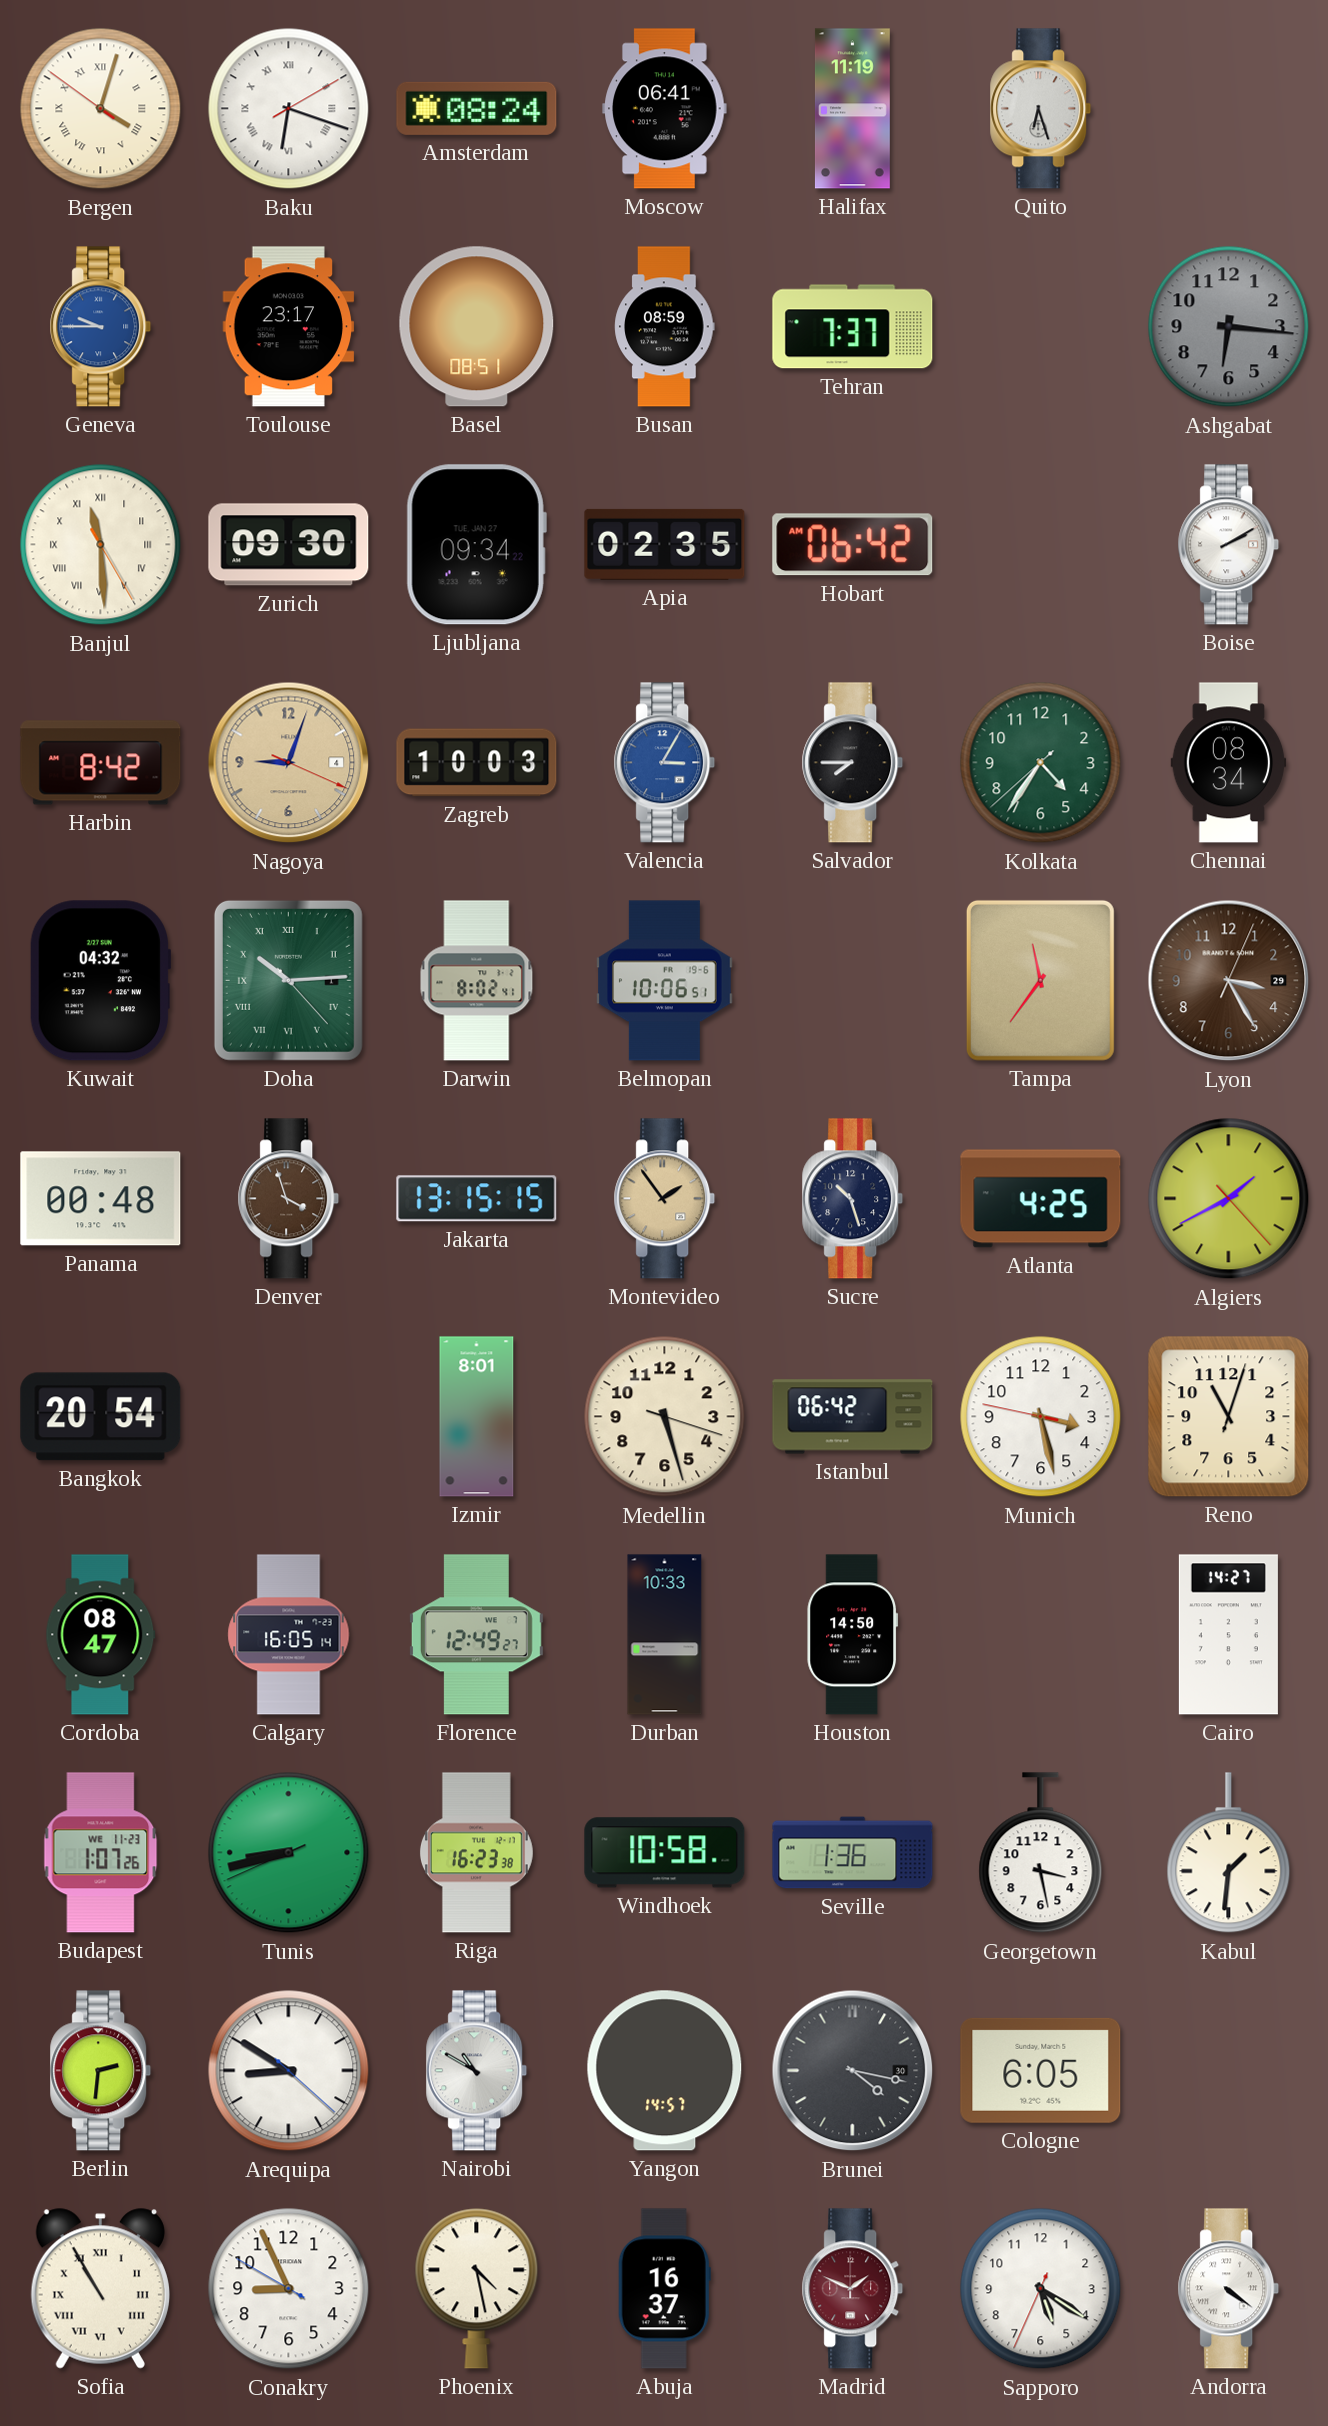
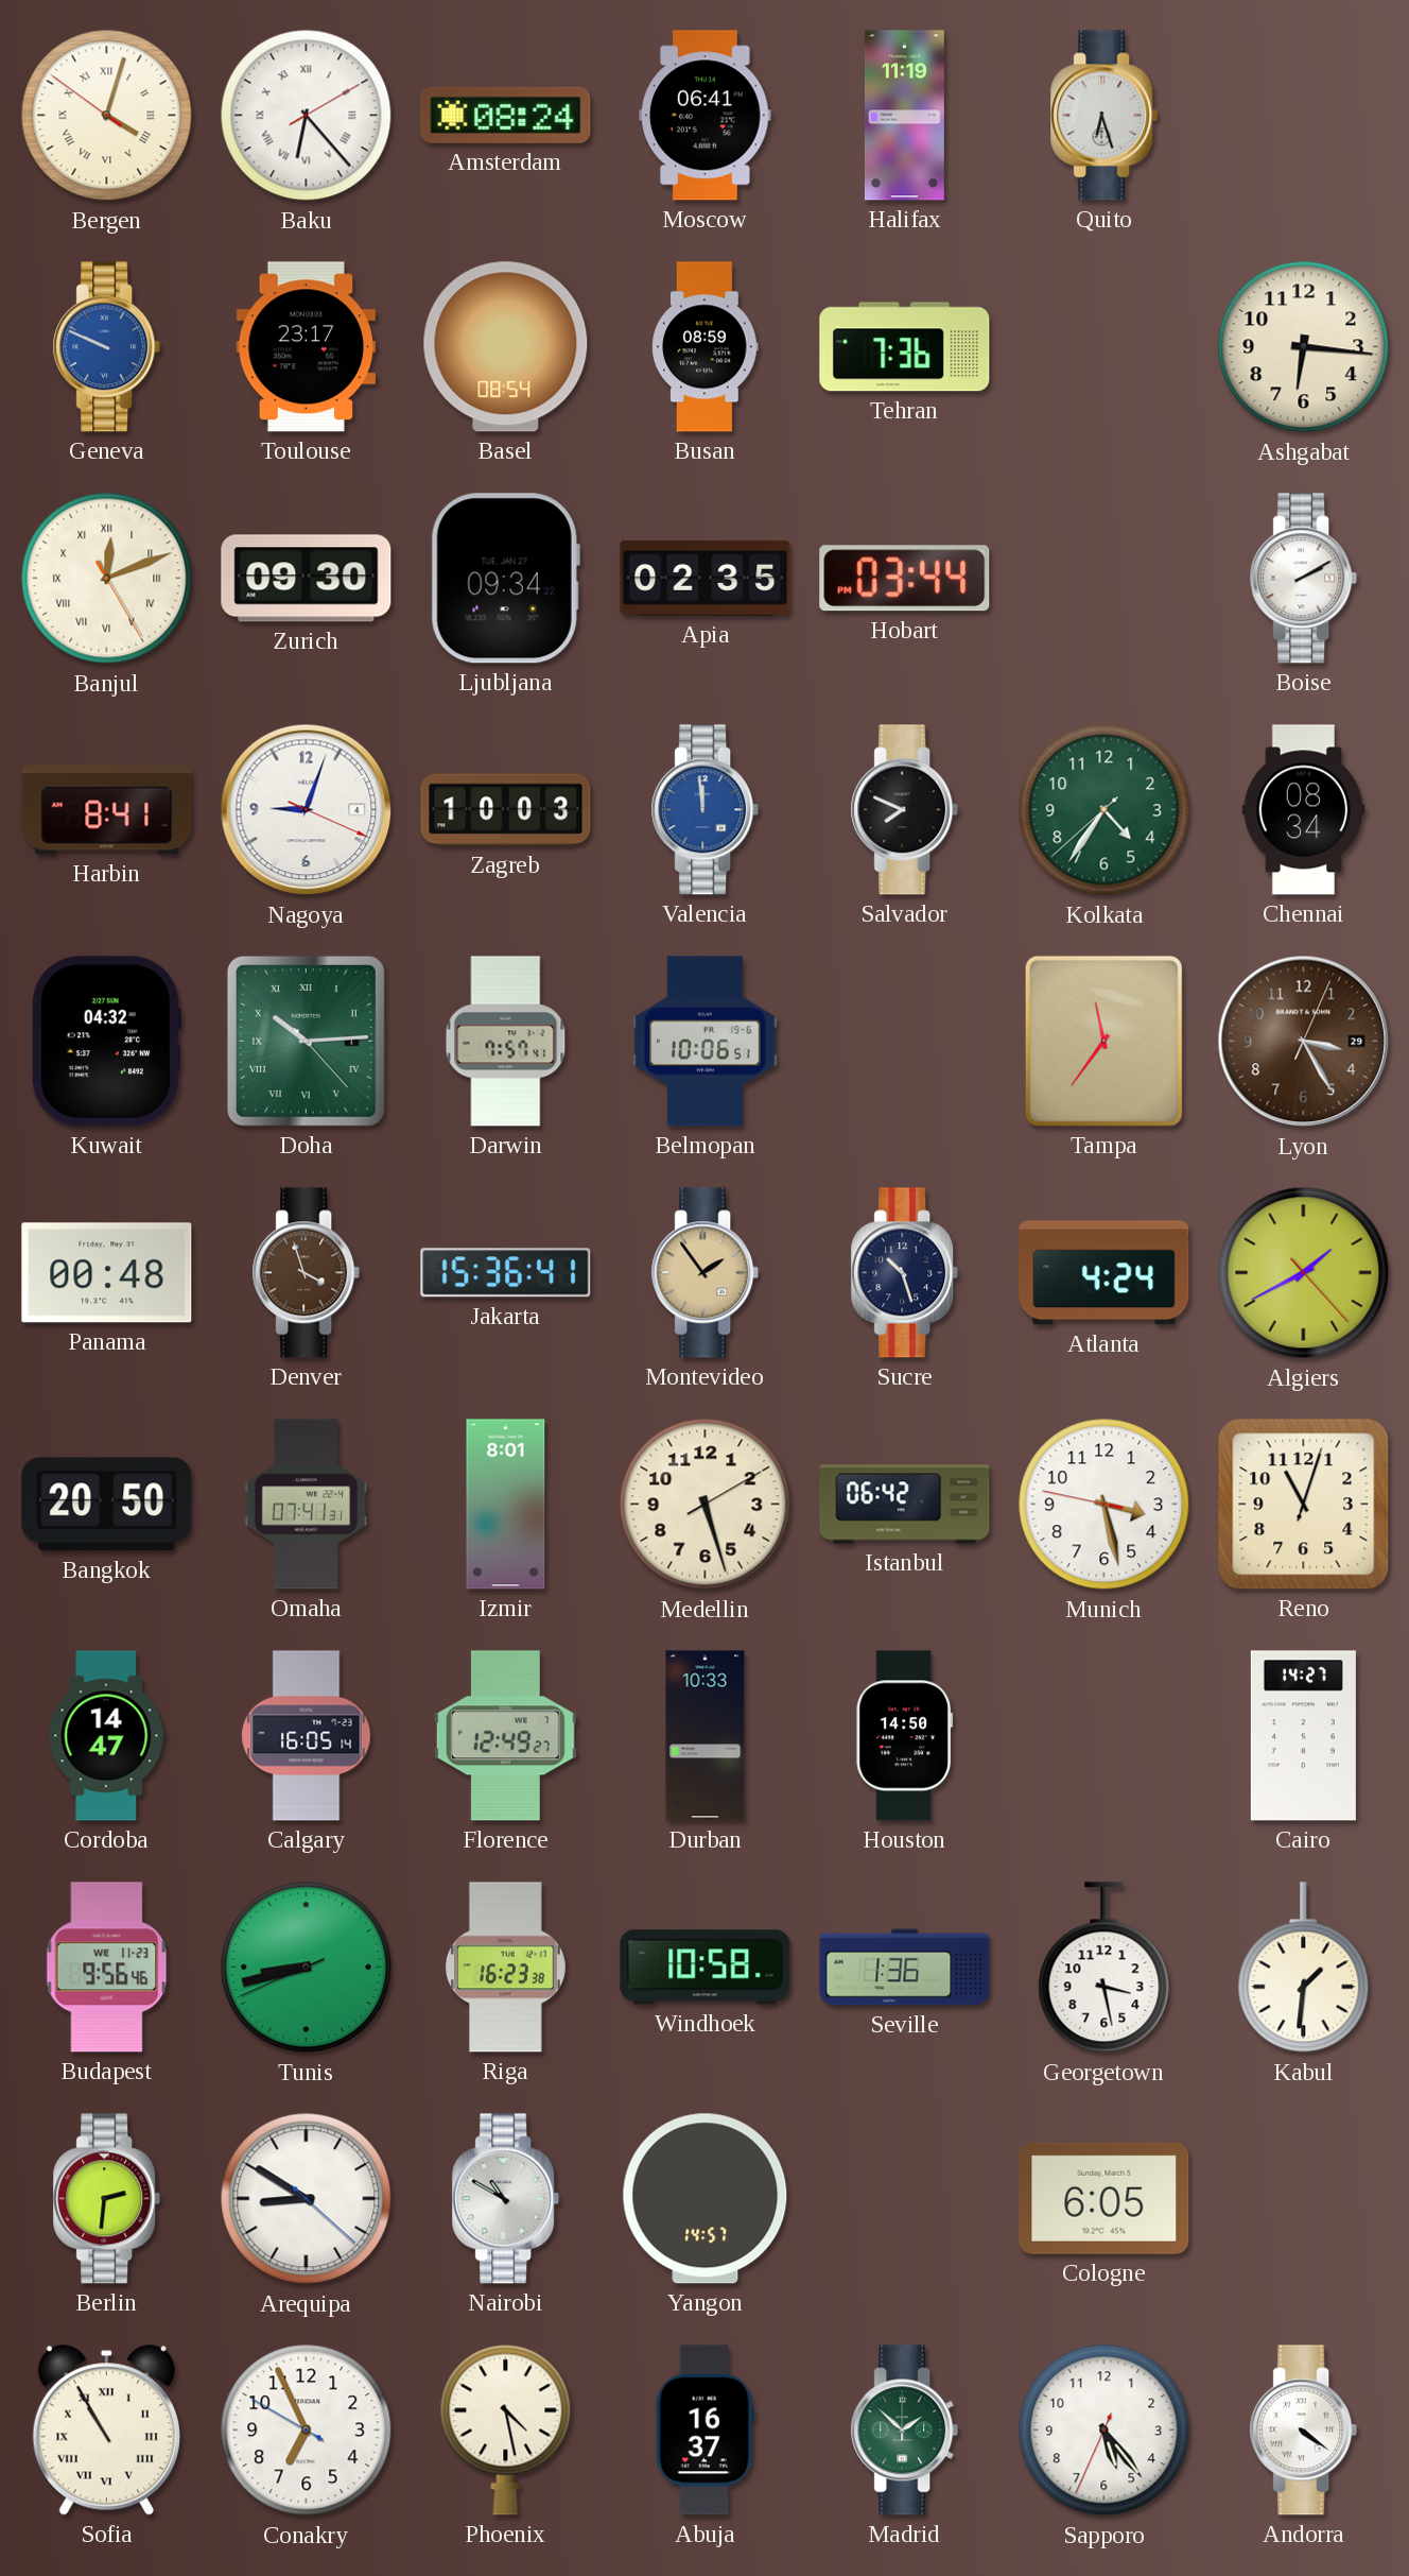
Baku: 6:18 -> 6:23 (307, 116)
Geneva: 9:45 -> 9:49 (107, 347)
Basel: 08:51 -> 08:54 (506, 347)
Tehran: 7:37 -> 7:36 (905, 347)
Ashgabat dial: grey -> cream (1304, 347)
Banjul: 11:29 -> 12:11 (107, 579)
Hobart: 06:42 -> 03:44 (905, 579)
Harbin: 8:42 -> 8:41 (107, 810)
Nagoya dial: champagne -> white (307, 810)
Valencia: 3:05 -> 11:59 (706, 810)
Salvador: 7:45 -> 7:49 (905, 810)
Darwin: 8:02 -> 7:57 (506, 1042)
Jakarta: 13:15 -> 15:36 (506, 1273)
Atlanta: 4:25 -> 4:24 (1104, 1273)
Bangkok: 20:54 -> 20:50 (107, 1505)
Omaha: none -> 07:41 (307, 1505)
Medellin: 5:27:18 -> 5:27:10 (706, 1505)
Cordoba: 08:47 -> 14:47 (107, 1736)
Budapest: 1:07 -> 9:56 (107, 1968)
Brunei: 4:17 -> none (853, 2071)
Conakry: 8:55 -> 6:55 (307, 2431)
Madrid: 1:49 -> 1:52 (905, 2431)
Madrid dial: burgundy -> green (905, 2431)
Sapporo: 5:20 -> 5:23 (1104, 2431)
